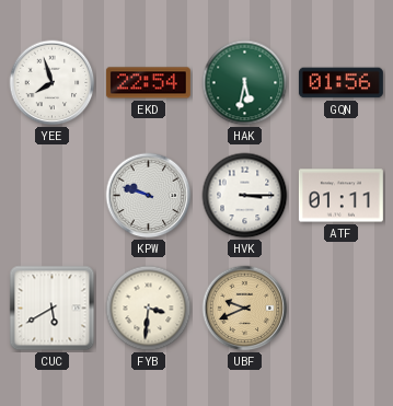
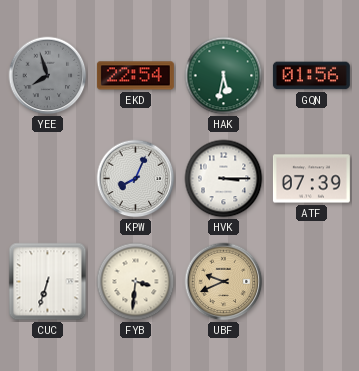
YEE dial: white -> grey (48, 76)
KPW: 9:48 -> 8:04 (136, 179)
ATF: 01:11 -> 07:39 (311, 179)
CUC: 5:40 -> 6:33 (48, 282)
